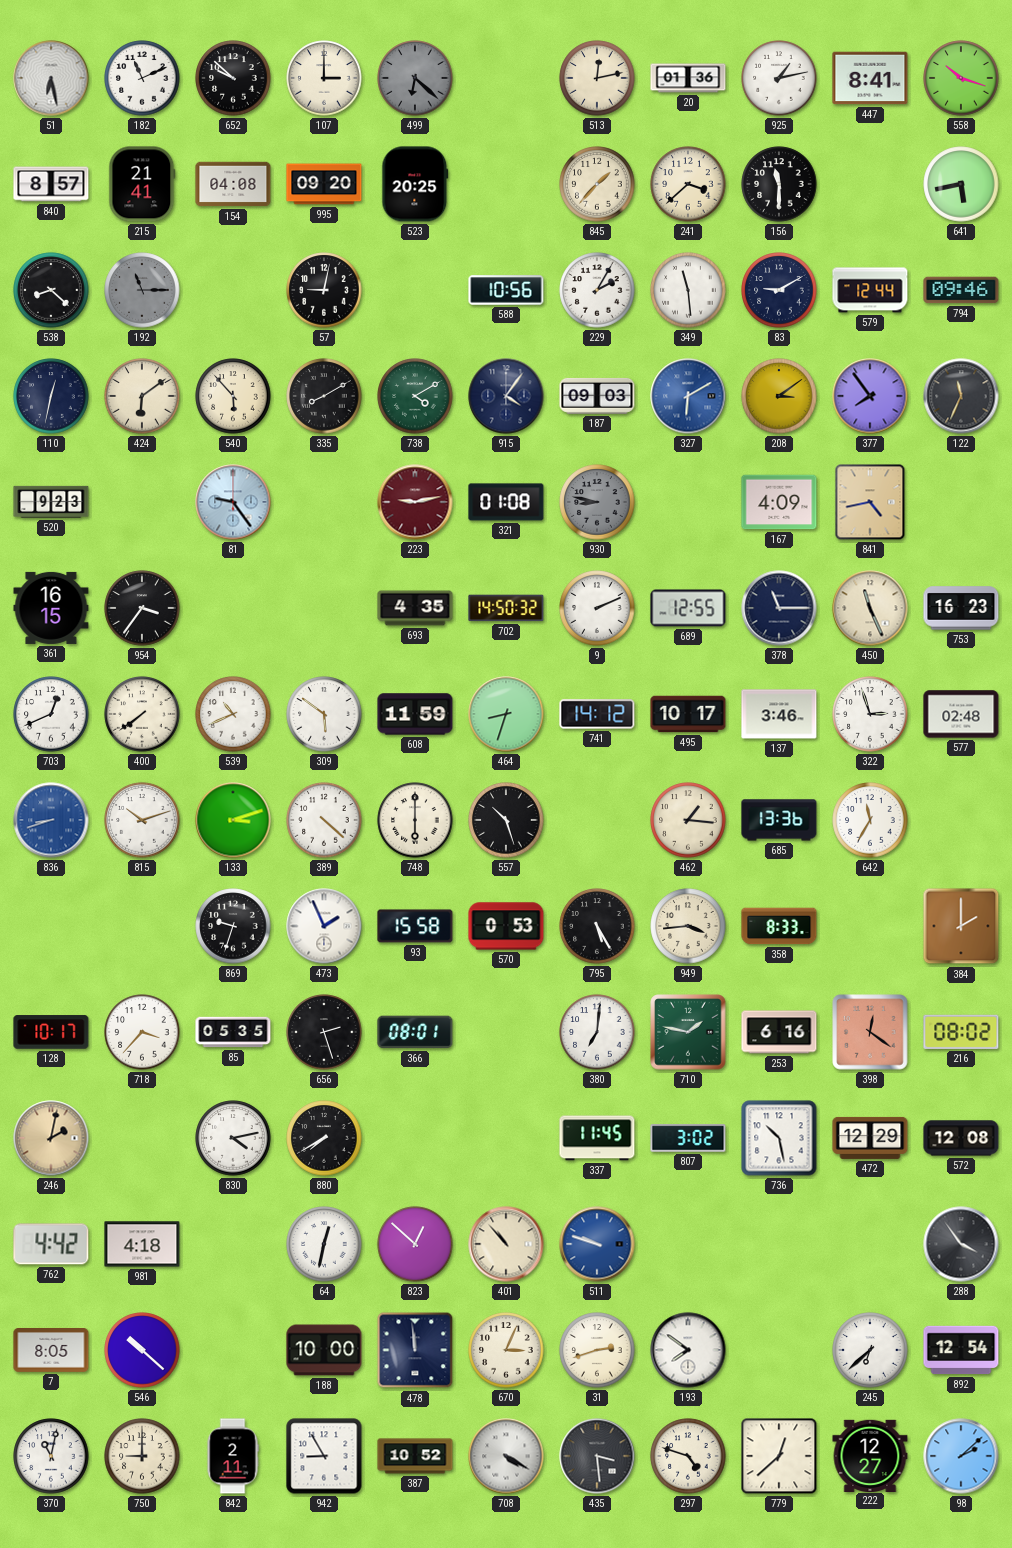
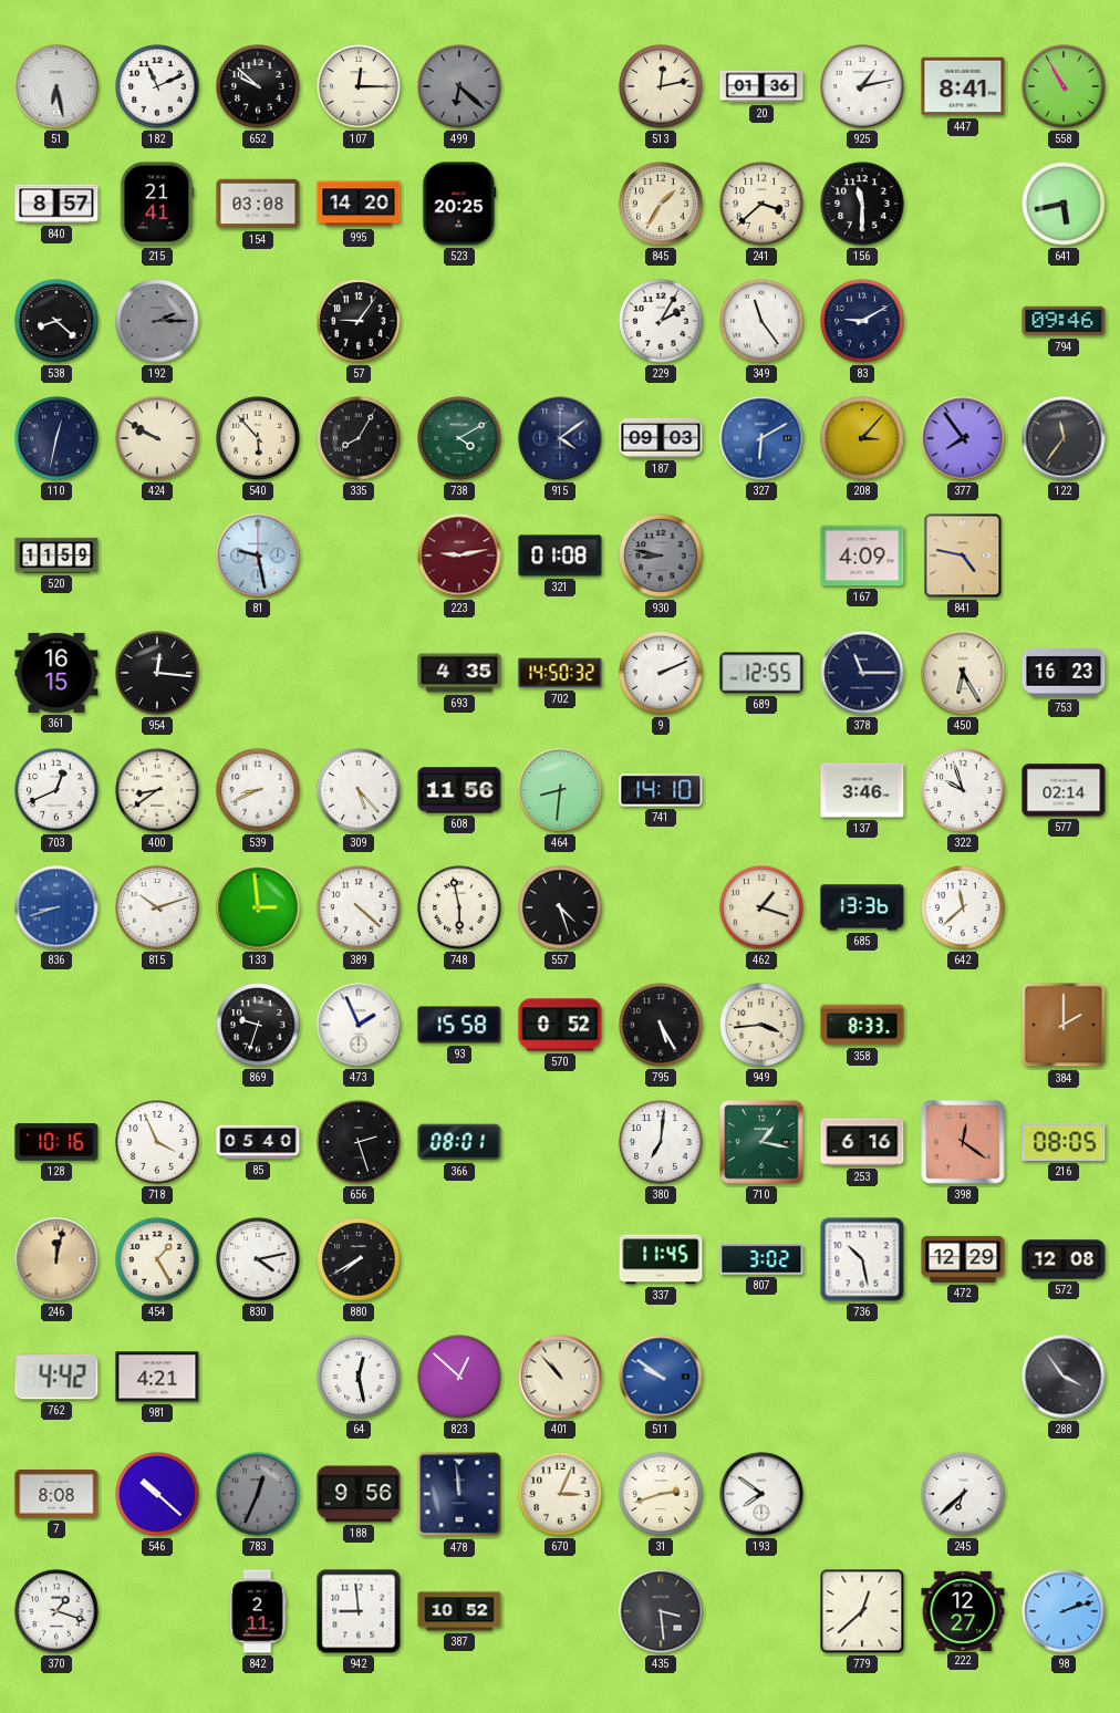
107: 3:00 -> 12:15 (359, 86)
558: 10:18 -> 10:55 (1064, 86)
154: 04:08 -> 03:08 (258, 204)
995: 09:20 -> 14:20 (359, 204)
845: 1:37 -> 1:35 (661, 204)
192: 11:15 -> 2:15 (157, 321)
57: 9:02 -> 9:06 (359, 321)
588: 10:56 -> none (506, 290)
349: 11:29 -> 11:24 (761, 321)
579: 12:44 -> none (870, 290)
424: 6:09 -> 9:50 (157, 438)
335: 8:10 -> 8:05 (359, 438)
915: 4:06 -> 4:09 (560, 438)
208: 3:09 -> 3:07 (862, 438)
122: 11:34 -> 11:36 (1064, 438)
520: 9:23 -> 11:59 (56, 556)
81: 9:24 -> 9:28 (258, 556)
841: 4:43 -> 4:47 (963, 556)
954: 3:36 -> 12:16 (157, 673)
450: 11:26 -> 6:25 (963, 673)
400: 7:39 -> 8:39 (157, 790)
539: 10:41 -> 8:41 (258, 790)
309: 5:51 -> 5:23 (359, 790)
608: 11:59 -> 11:56 (459, 790)
464: 8:33 -> 8:31 (560, 790)
741: 14:12 -> 14:10 (661, 790)
495: 10:17 -> none (688, 714)
322: 2:57 -> 9:57 (963, 790)
577: 02:48 -> 02:14 (1064, 790)
133: 3:12 -> 2:59 (258, 907)
748: 6:00 -> 5:58 (459, 907)
557: 10:27 -> 4:27 (560, 907)
462: 1:16 -> 1:18 (761, 907)
642: 11:35 -> 11:38 (963, 907)
570: 0:53 -> 0:52 (560, 1025)
128: 10:17 -> 10:16 (56, 1142)
718: 3:37 -> 3:56 (157, 1142)
85: 05:35 -> 05:40 (258, 1142)
710: 1:47 -> 1:17 (761, 1142)
216: 08:02 -> 08:05 (1064, 1142)
246: 2:02 -> 12:02 (56, 1259)
454: none -> 1:25 (157, 1259)
981: 4:18 -> 4:21 (157, 1377)
64: 12:32 -> 12:28 (359, 1377)
511: 9:48 -> 9:51 (661, 1377)
7: 8:05 -> 8:08 (56, 1495)
783: none -> 12:34 (258, 1494)
188: 10:00 -> 9:56 (359, 1494)
892: 12:54 -> none (961, 1350)
370: 11:02 -> 1:18 (56, 1611)
750: 9:00 -> none (142, 1456)
942: 8:55 -> 8:59 (359, 1611)
708: 4:20 -> none (506, 1456)
297: 4:48 -> none (688, 1456)
98: 2:08 -> 2:12 (1064, 1611)
